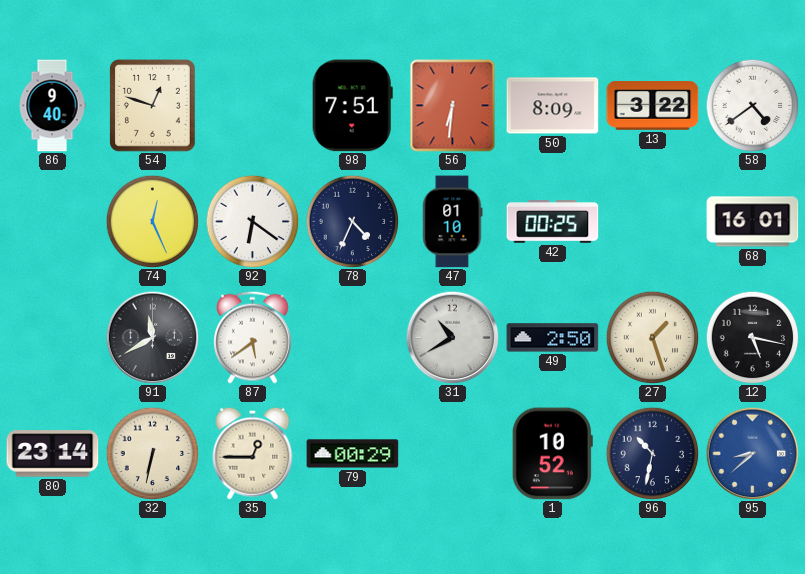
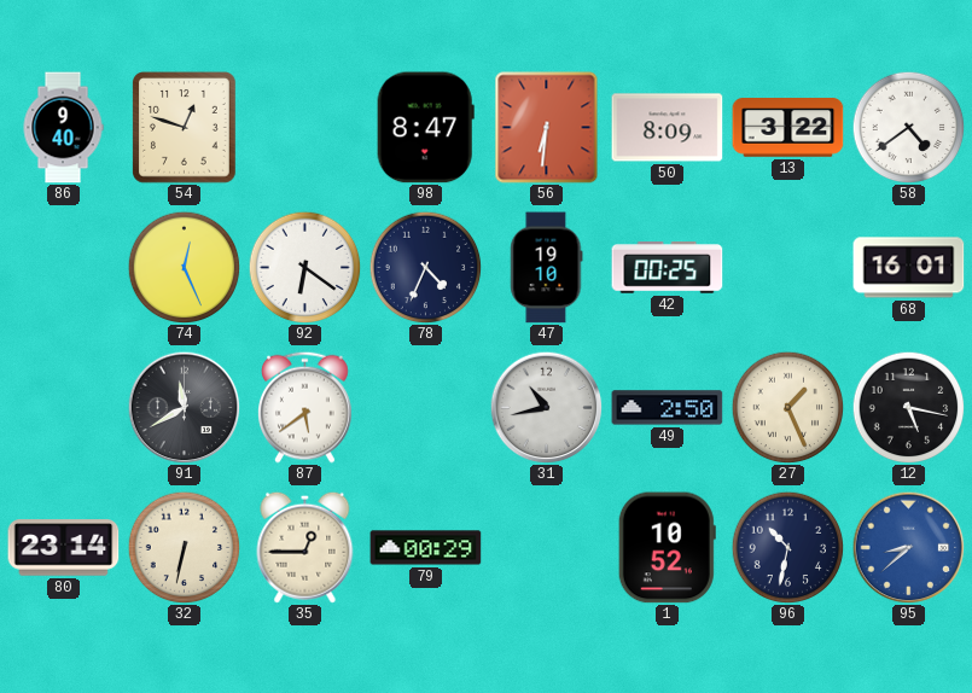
98: 7:51 -> 8:47 (425, 128)
47: 01:10 -> 19:10 (547, 268)
31: 10:40 -> 10:43 (546, 407)
27: 1:27 -> 1:26 (787, 407)
